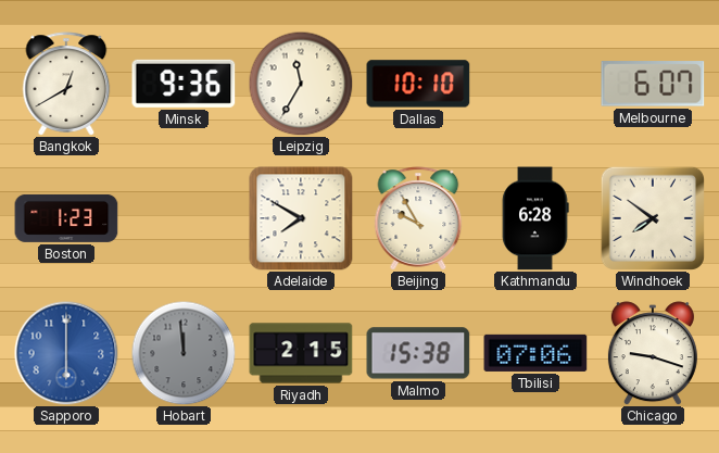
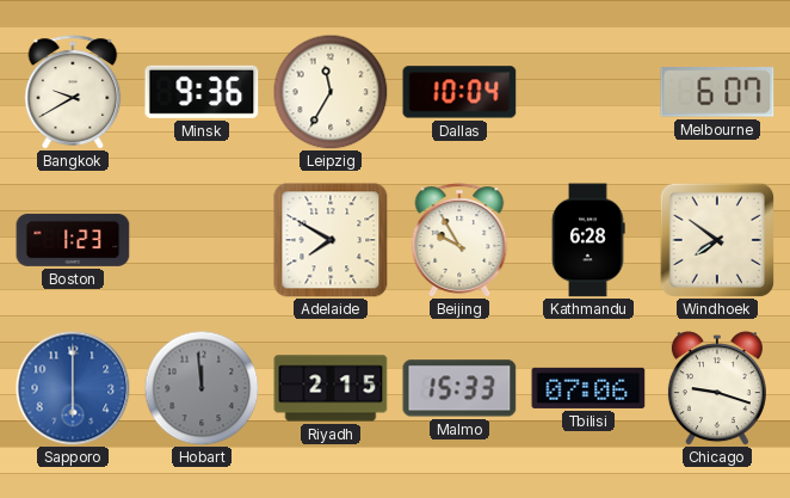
Bangkok: 12:40 -> 9:40 (73, 92)
Dallas: 10:10 -> 10:04 (459, 92)
Malmo: 15:38 -> 15:33 (459, 388)
